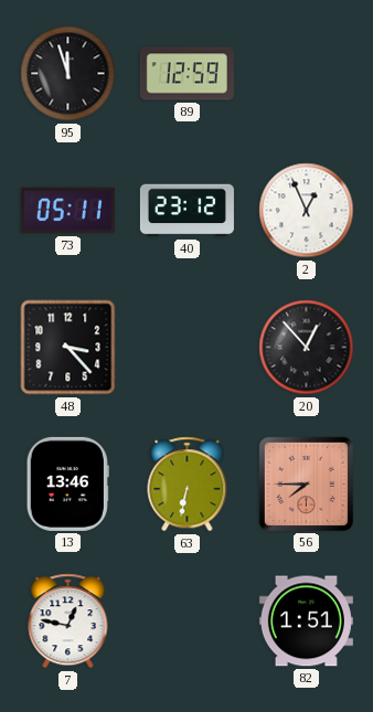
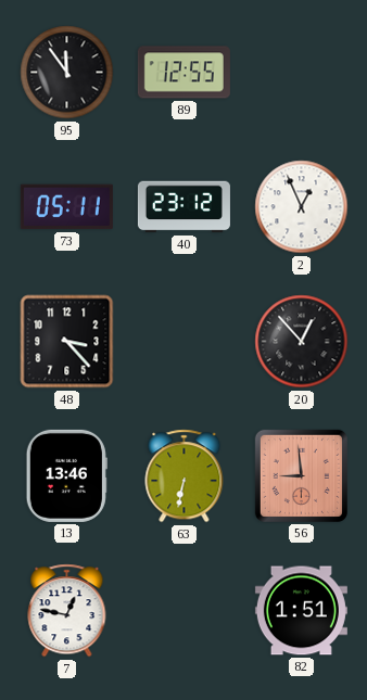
95: 11:57 -> 11:54 (67, 73)
89: 12:59 -> 12:55 (184, 73)
56: 7:45 -> 8:59 (301, 475)
